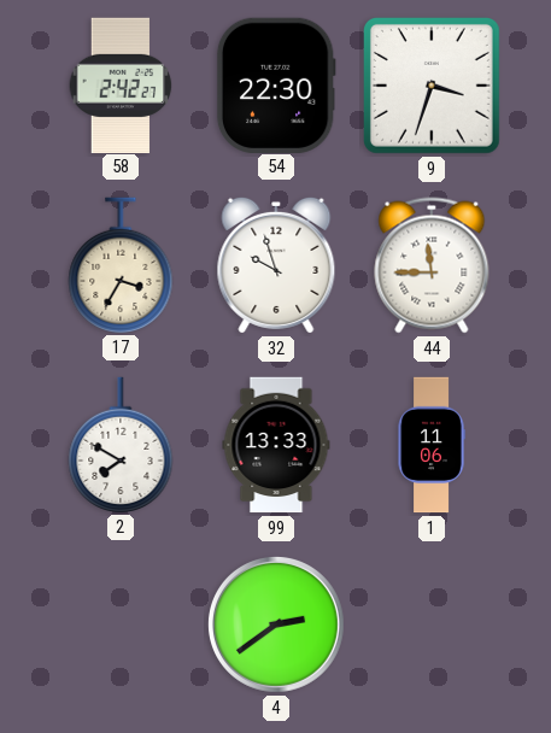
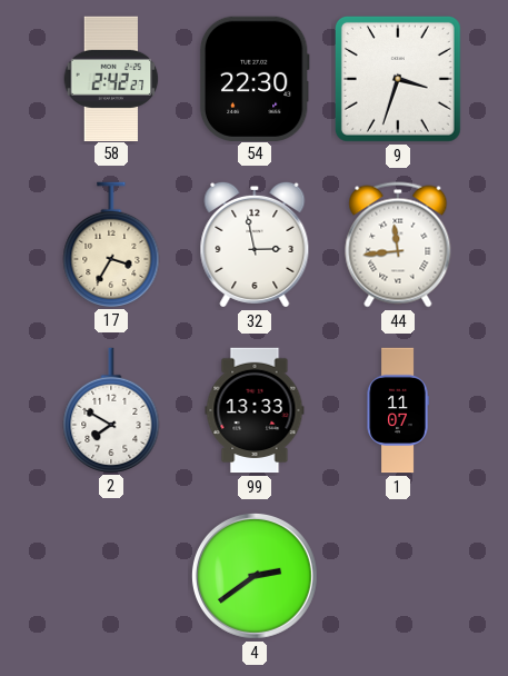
32: 9:57 -> 2:58 (255, 245)
44: 11:45 -> 11:44 (398, 245)
1: 11:06 -> 11:07 (398, 410)
